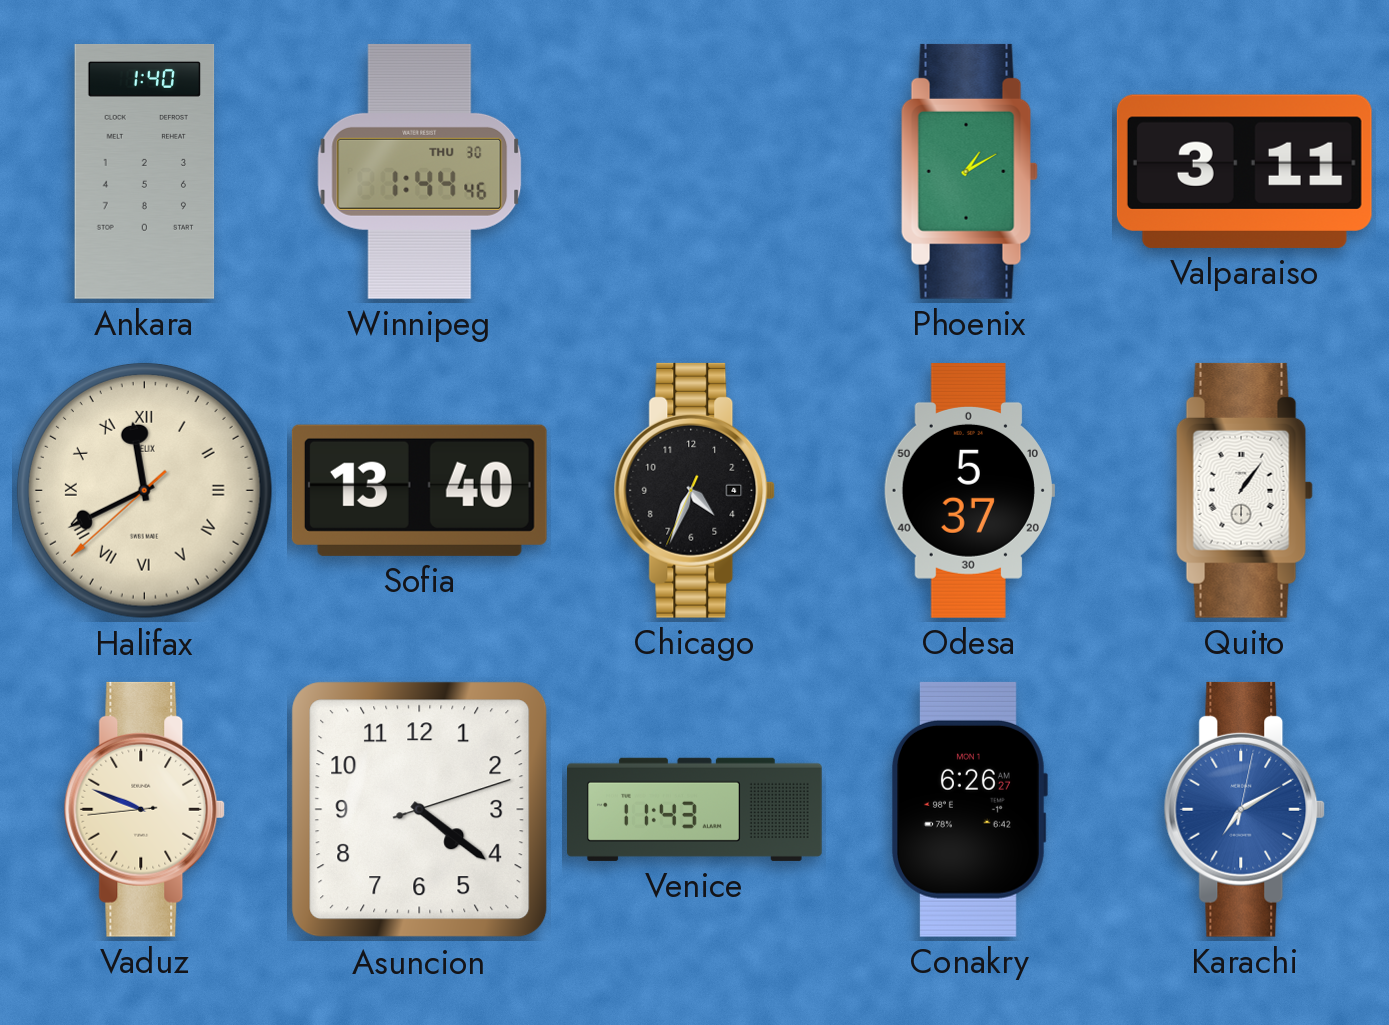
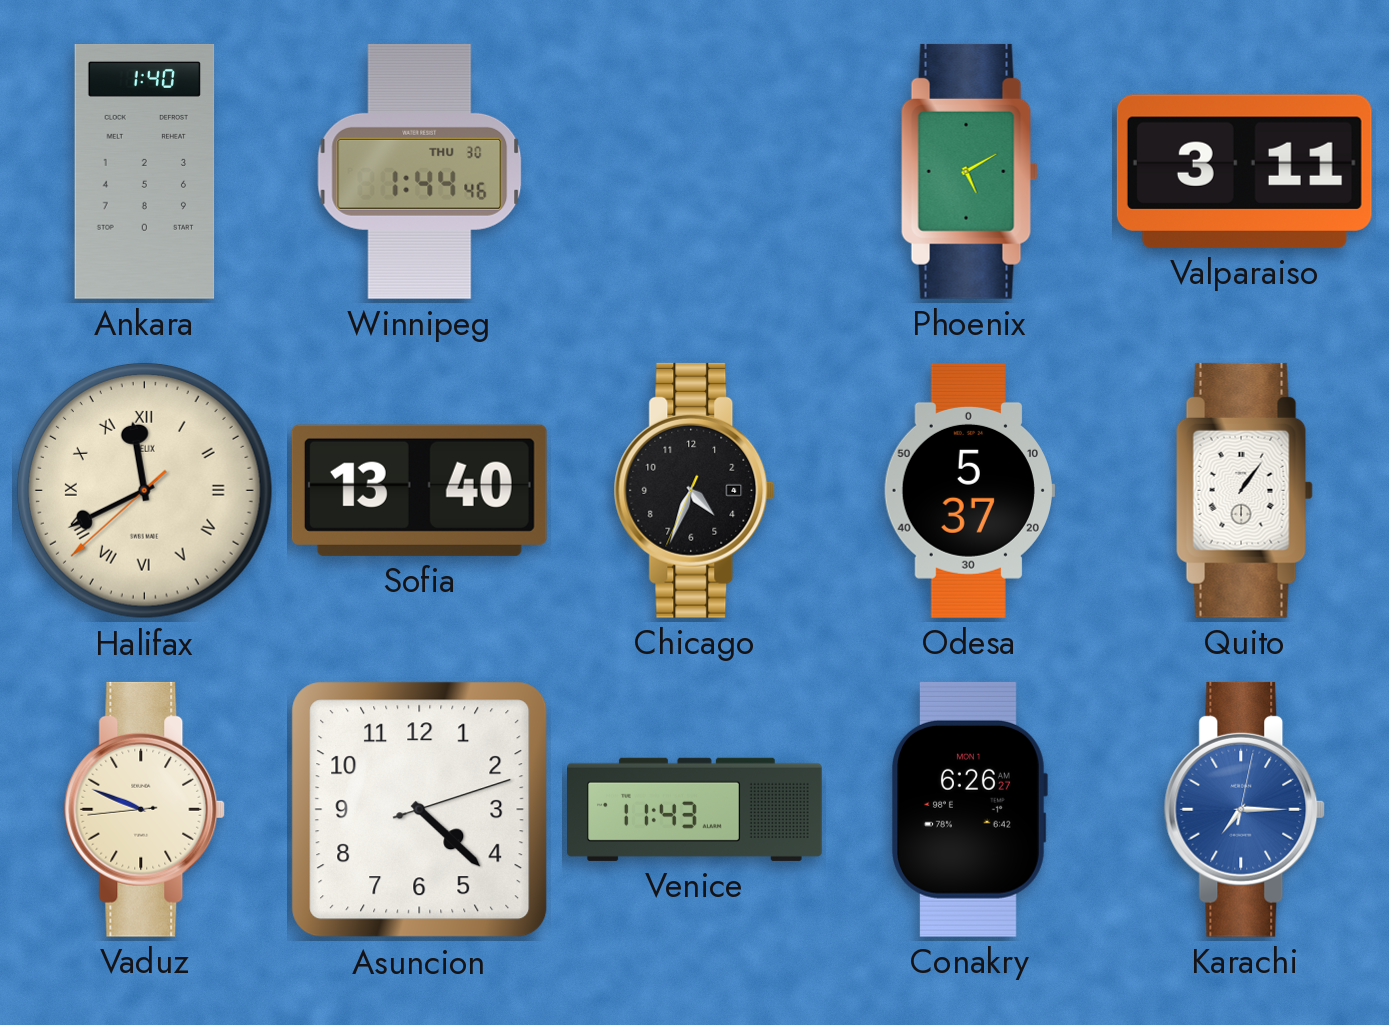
Phoenix: 1:10 -> 5:10 (969, 171)
Asuncion: 4:21 -> 4:22 (420, 810)
Karachi: 7:10 -> 7:15 (1245, 809)
